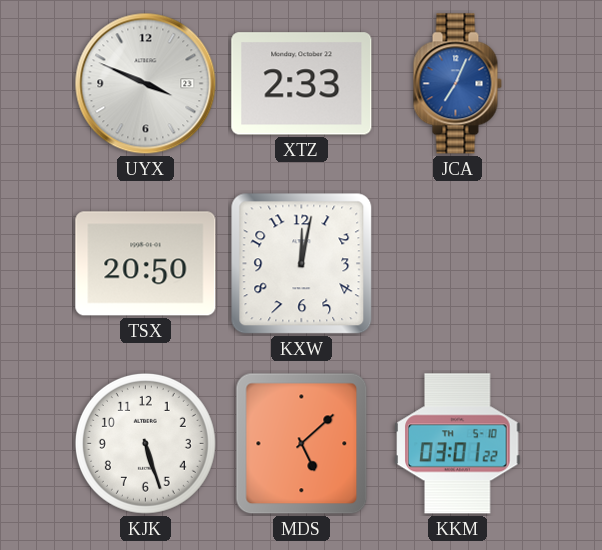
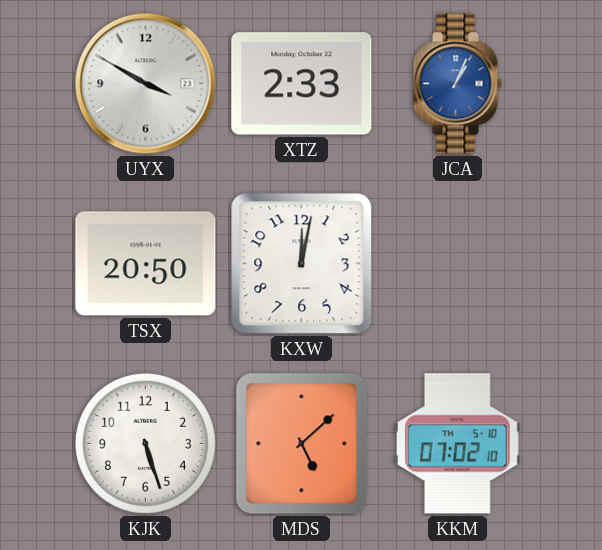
UYX: 3:49 -> 3:50 (146, 84)
JCA: 7:04 -> 1:04 (457, 84)
KKM: 03:01 -> 07:02 (458, 444)
